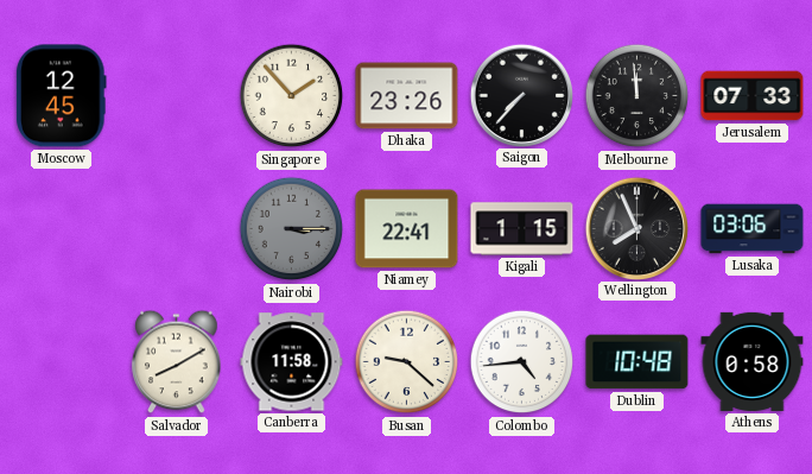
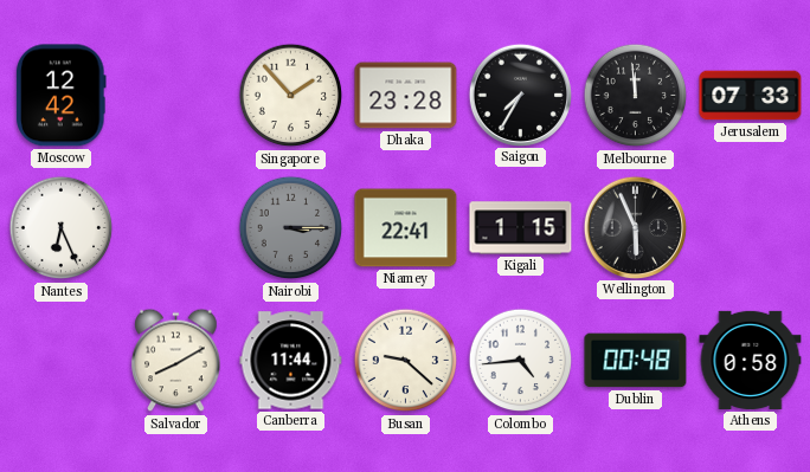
Moscow: 12:45 -> 12:42 (62, 96)
Dhaka: 23:26 -> 23:28 (406, 96)
Saigon: 7:37 -> 7:35 (520, 95)
Nantes: none -> 6:26 (62, 228)
Wellington: 7:56 -> 5:56 (635, 227)
Lusaka: 03:06 -> none (753, 229)
Canberra: 11:58 -> 11:44 (291, 361)
Dublin: 10:48 -> 00:48 (636, 361)
